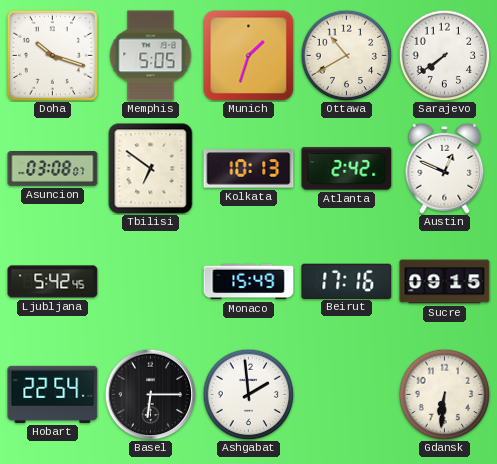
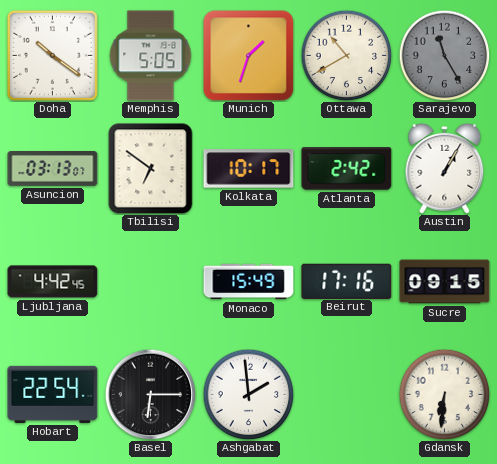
Doha: 10:18 -> 10:21 (52, 55)
Sarajevo: 7:39 -> 11:25 (444, 55)
Sarajevo dial: white -> grey (444, 55)
Asuncion: 03:08 -> 03:13 (53, 169)
Kolkata: 10:13 -> 10:17 (249, 169)
Austin: 12:49 -> 1:05 (445, 169)
Ljubljana: 5:42 -> 4:42 (53, 282)
